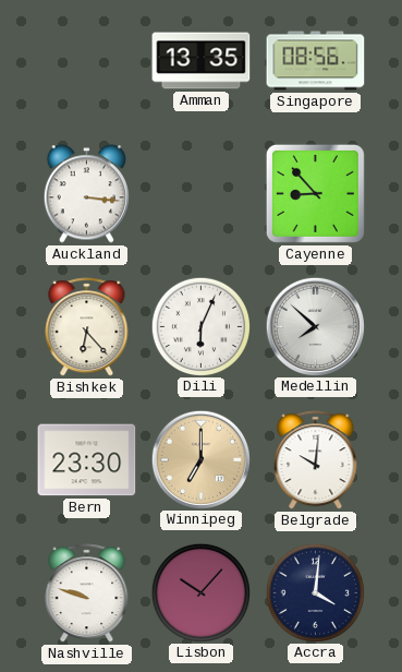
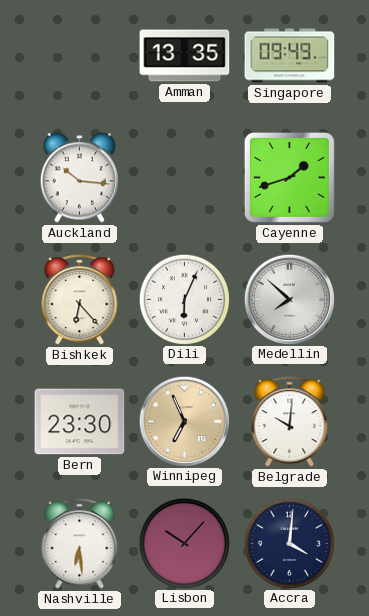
Singapore: 08:56 -> 09:49 (290, 56)
Auckland: 3:16 -> 10:16 (79, 178)
Cayenne: 8:53 -> 1:42 (289, 177)
Winnipeg: 7:00 -> 6:56 (184, 421)
Nashville: 9:48 -> 6:29 (80, 544)
